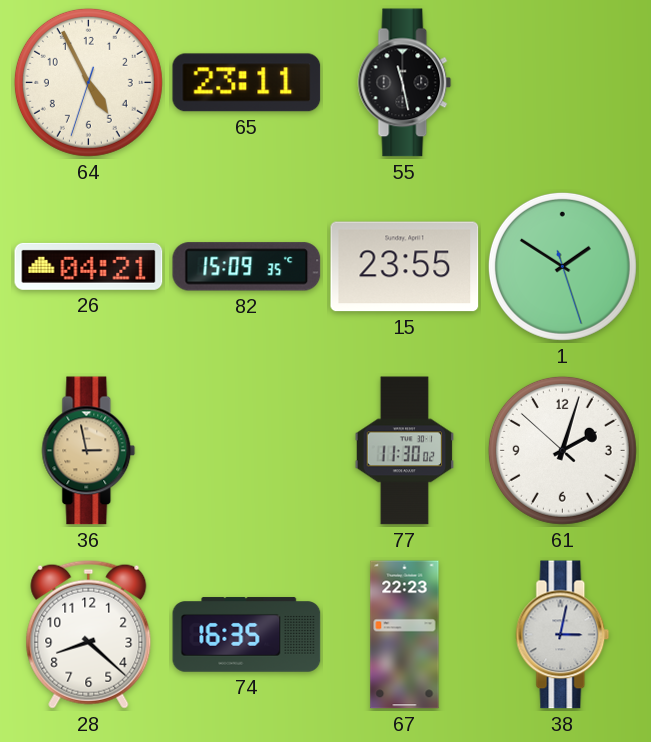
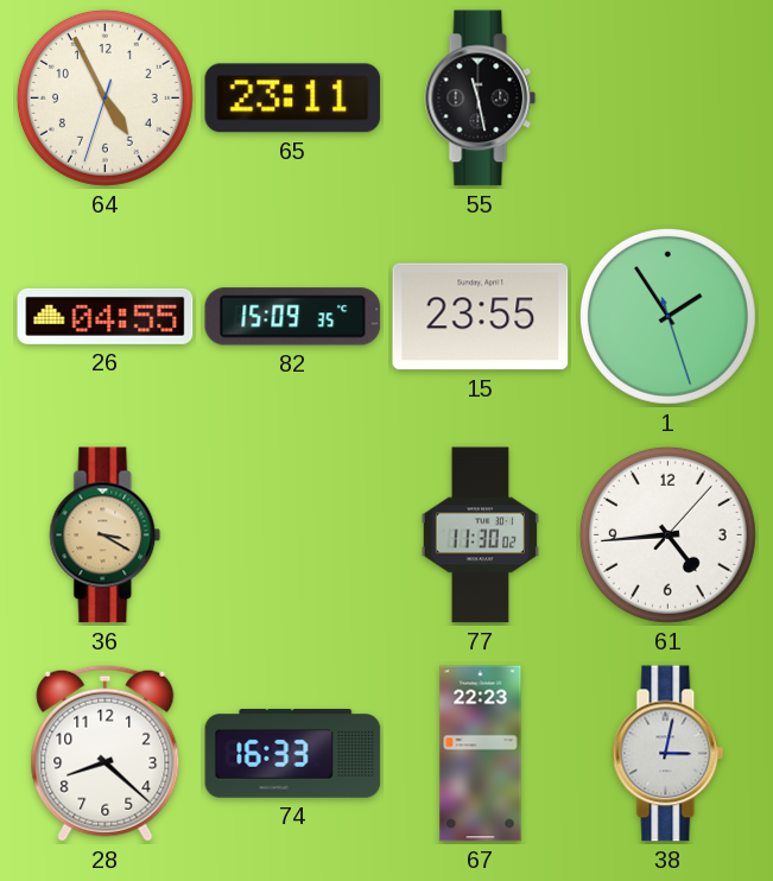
26: 04:21 -> 04:55 (106, 316)
1: 1:50 -> 1:54 (667, 316)
36: 2:58 -> 3:20 (106, 535)
61: 2:02 -> 4:44 (667, 534)
74: 16:35 -> 16:33 (293, 754)
